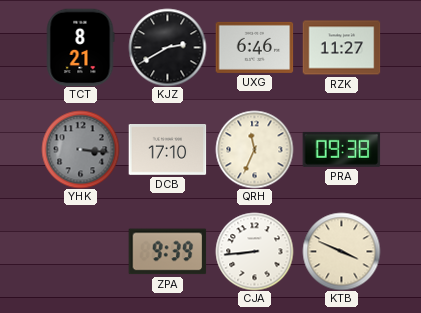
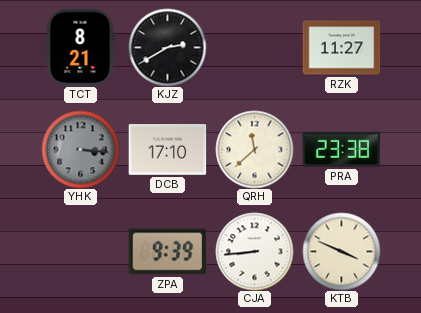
UXG: 6:46 -> none (254, 47)
QRH: 11:34 -> 11:38 (254, 149)
PRA: 09:38 -> 23:38 (341, 149)
